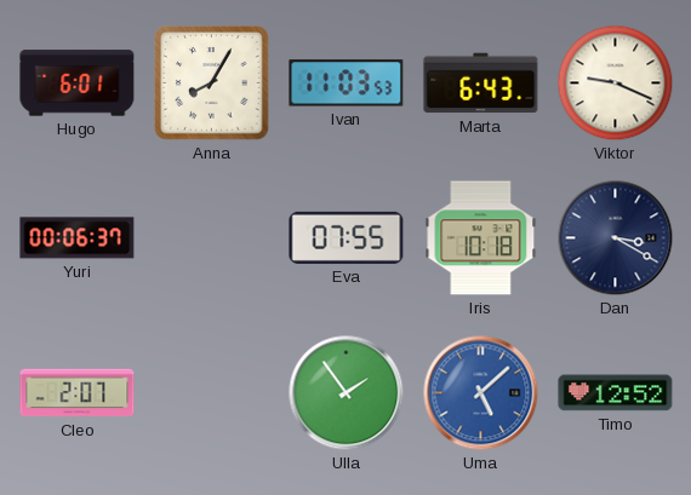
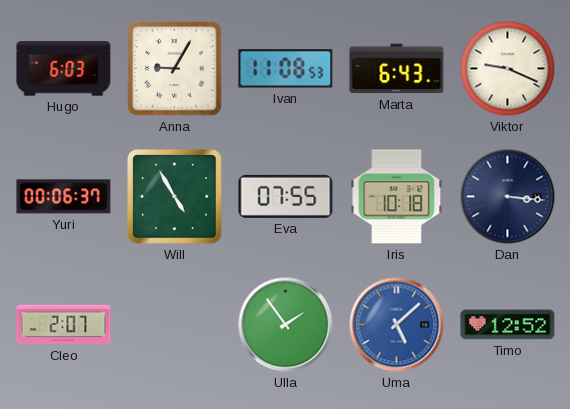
Hugo: 6:01 -> 6:03 (64, 69)
Anna: 8:05 -> 9:05 (175, 69)
Ivan: 11:03 -> 11:08 (286, 69)
Will: none -> 4:55 (175, 197)
Dan: 3:20 -> 3:16 (508, 197)
